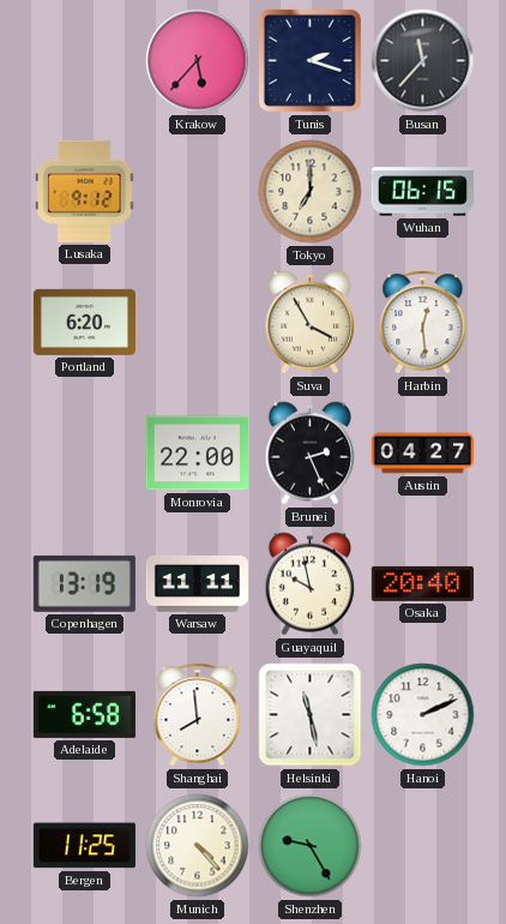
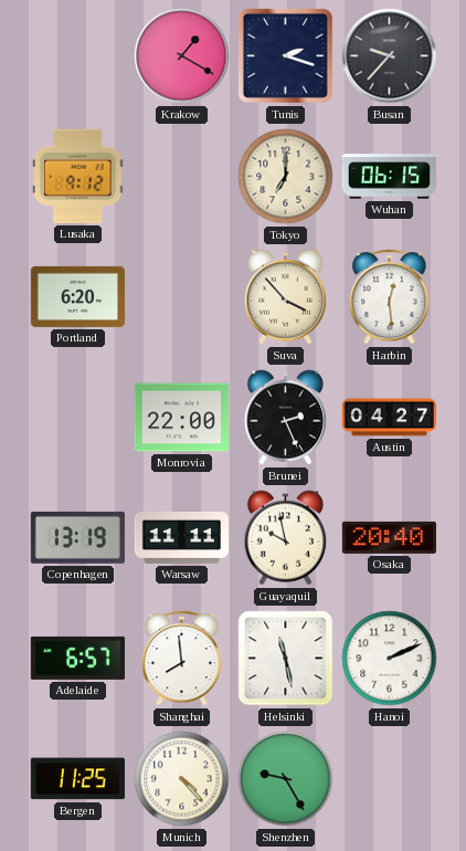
Krakow: 5:37 -> 1:20 (182, 56)
Busan: 11:37 -> 9:37 (390, 56)
Suva: 3:55 -> 3:53 (286, 297)
Adelaide: 6:58 -> 6:57 (77, 658)
